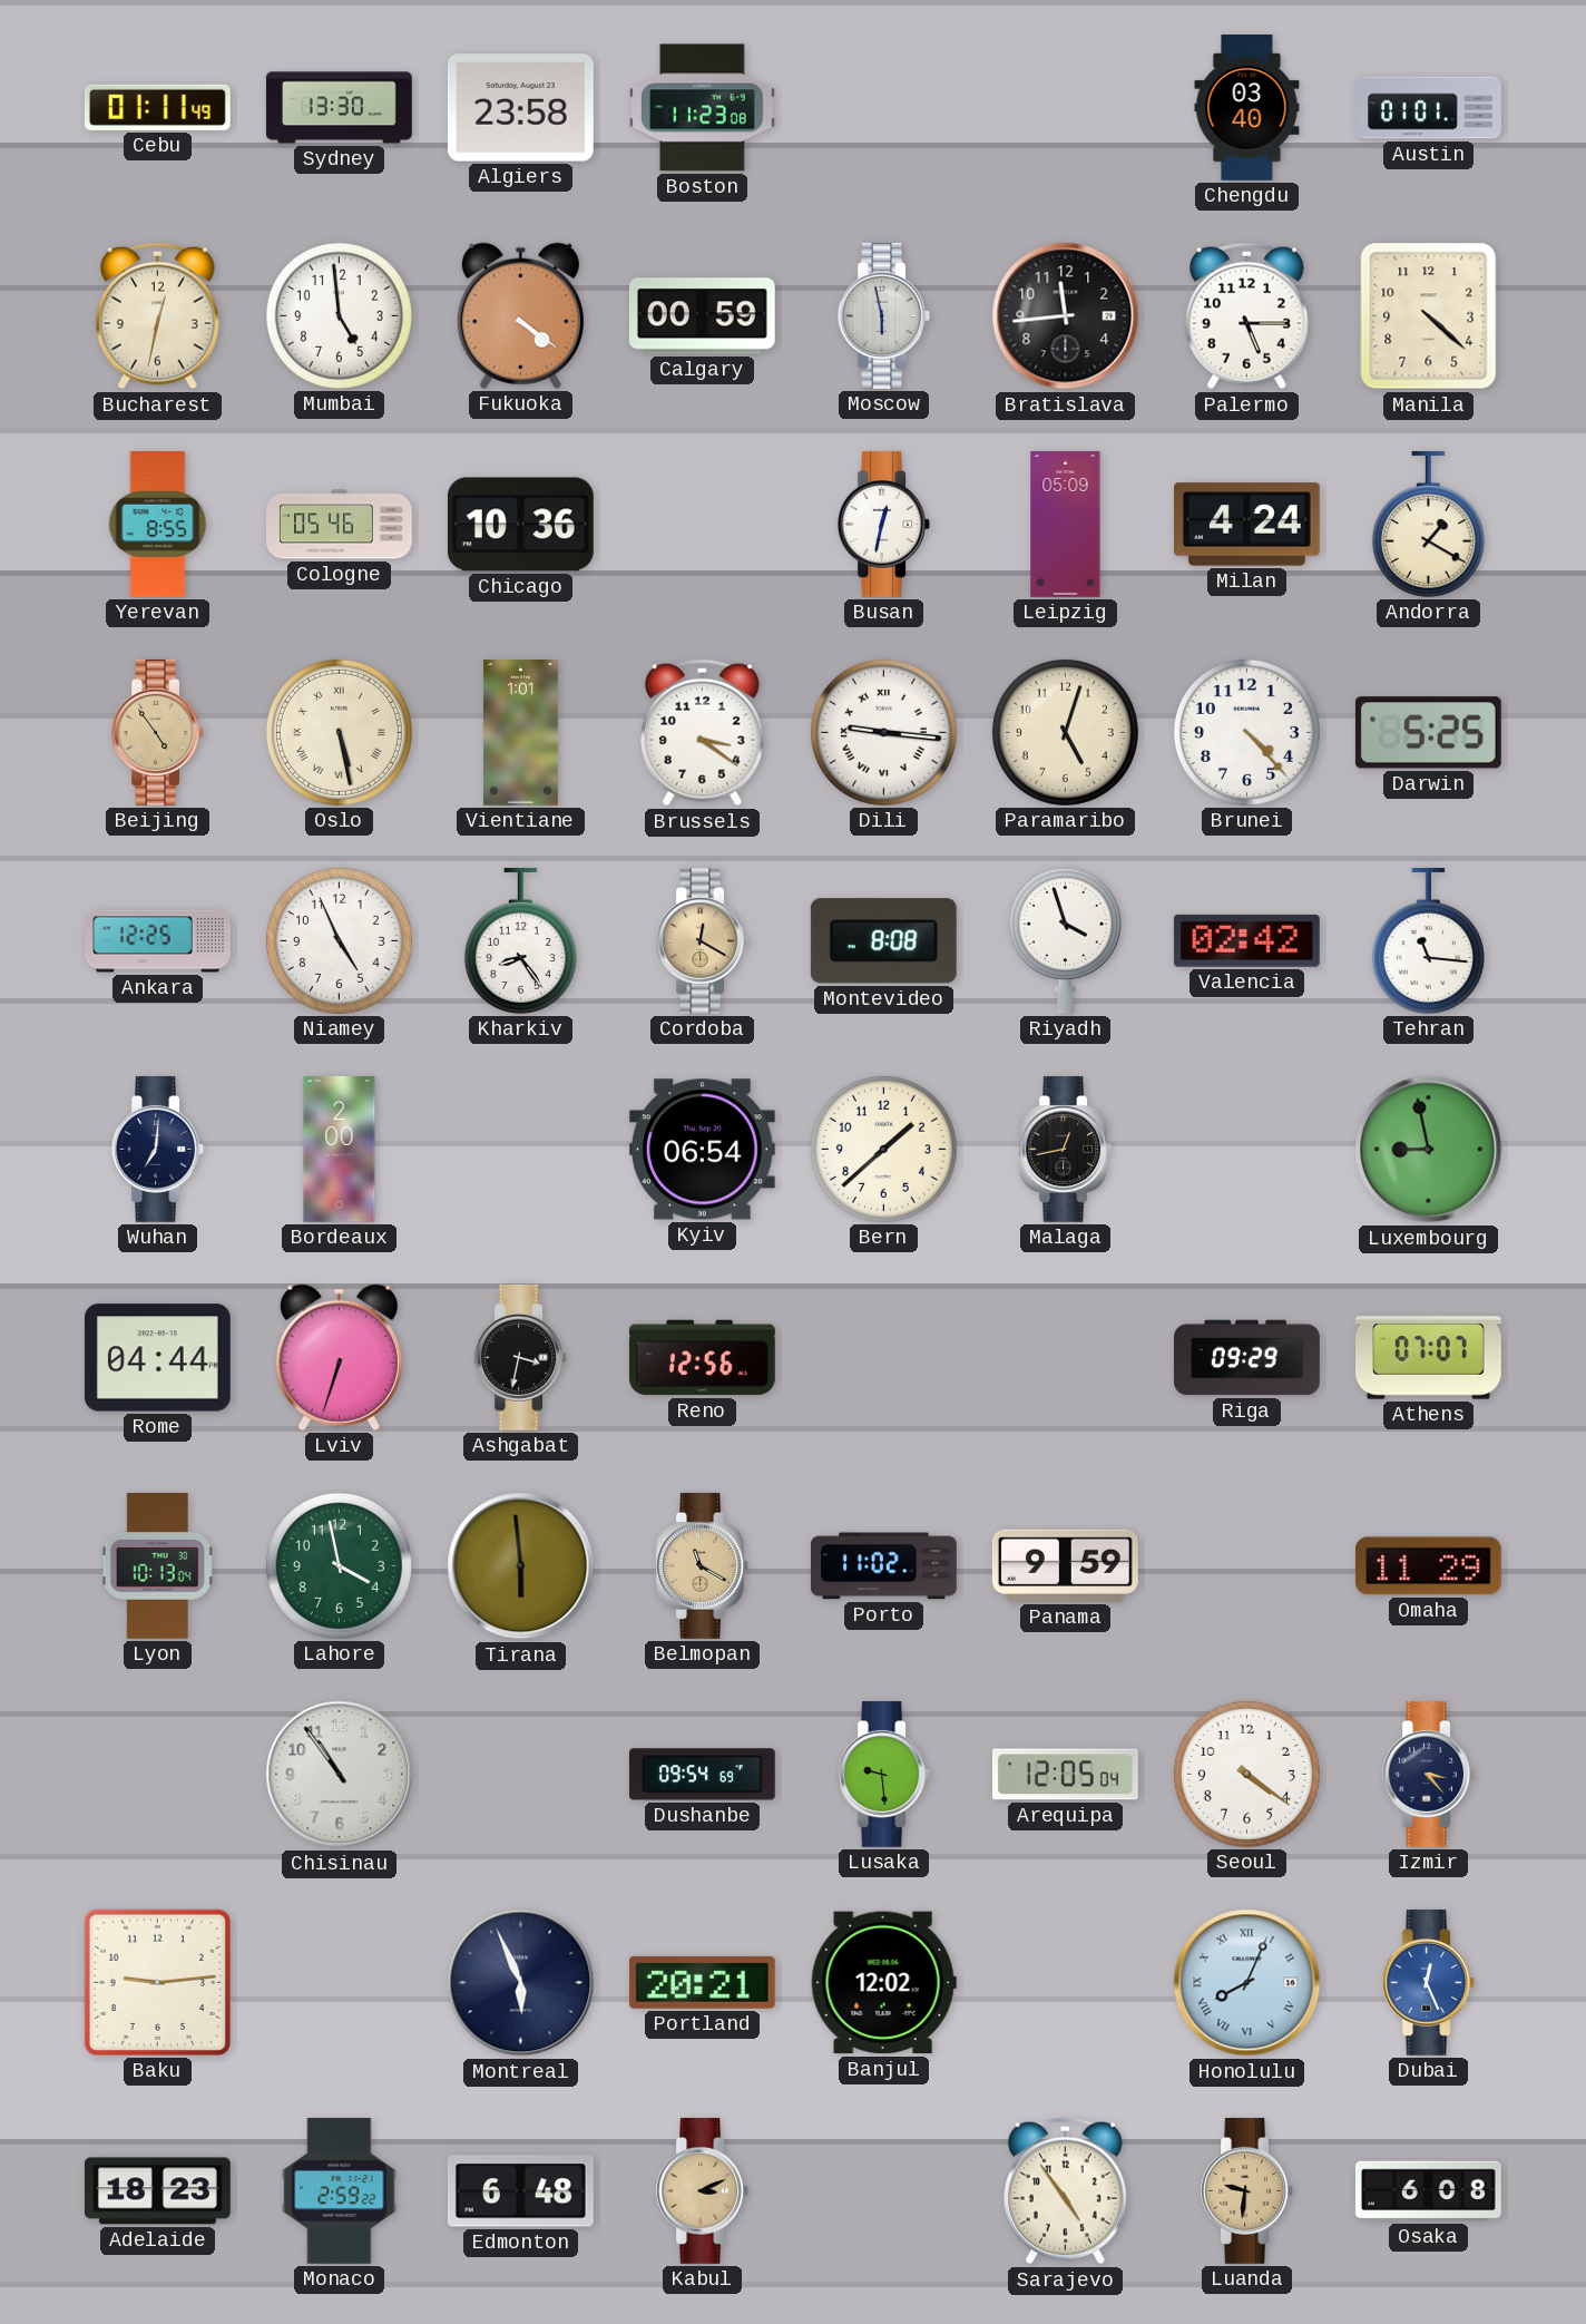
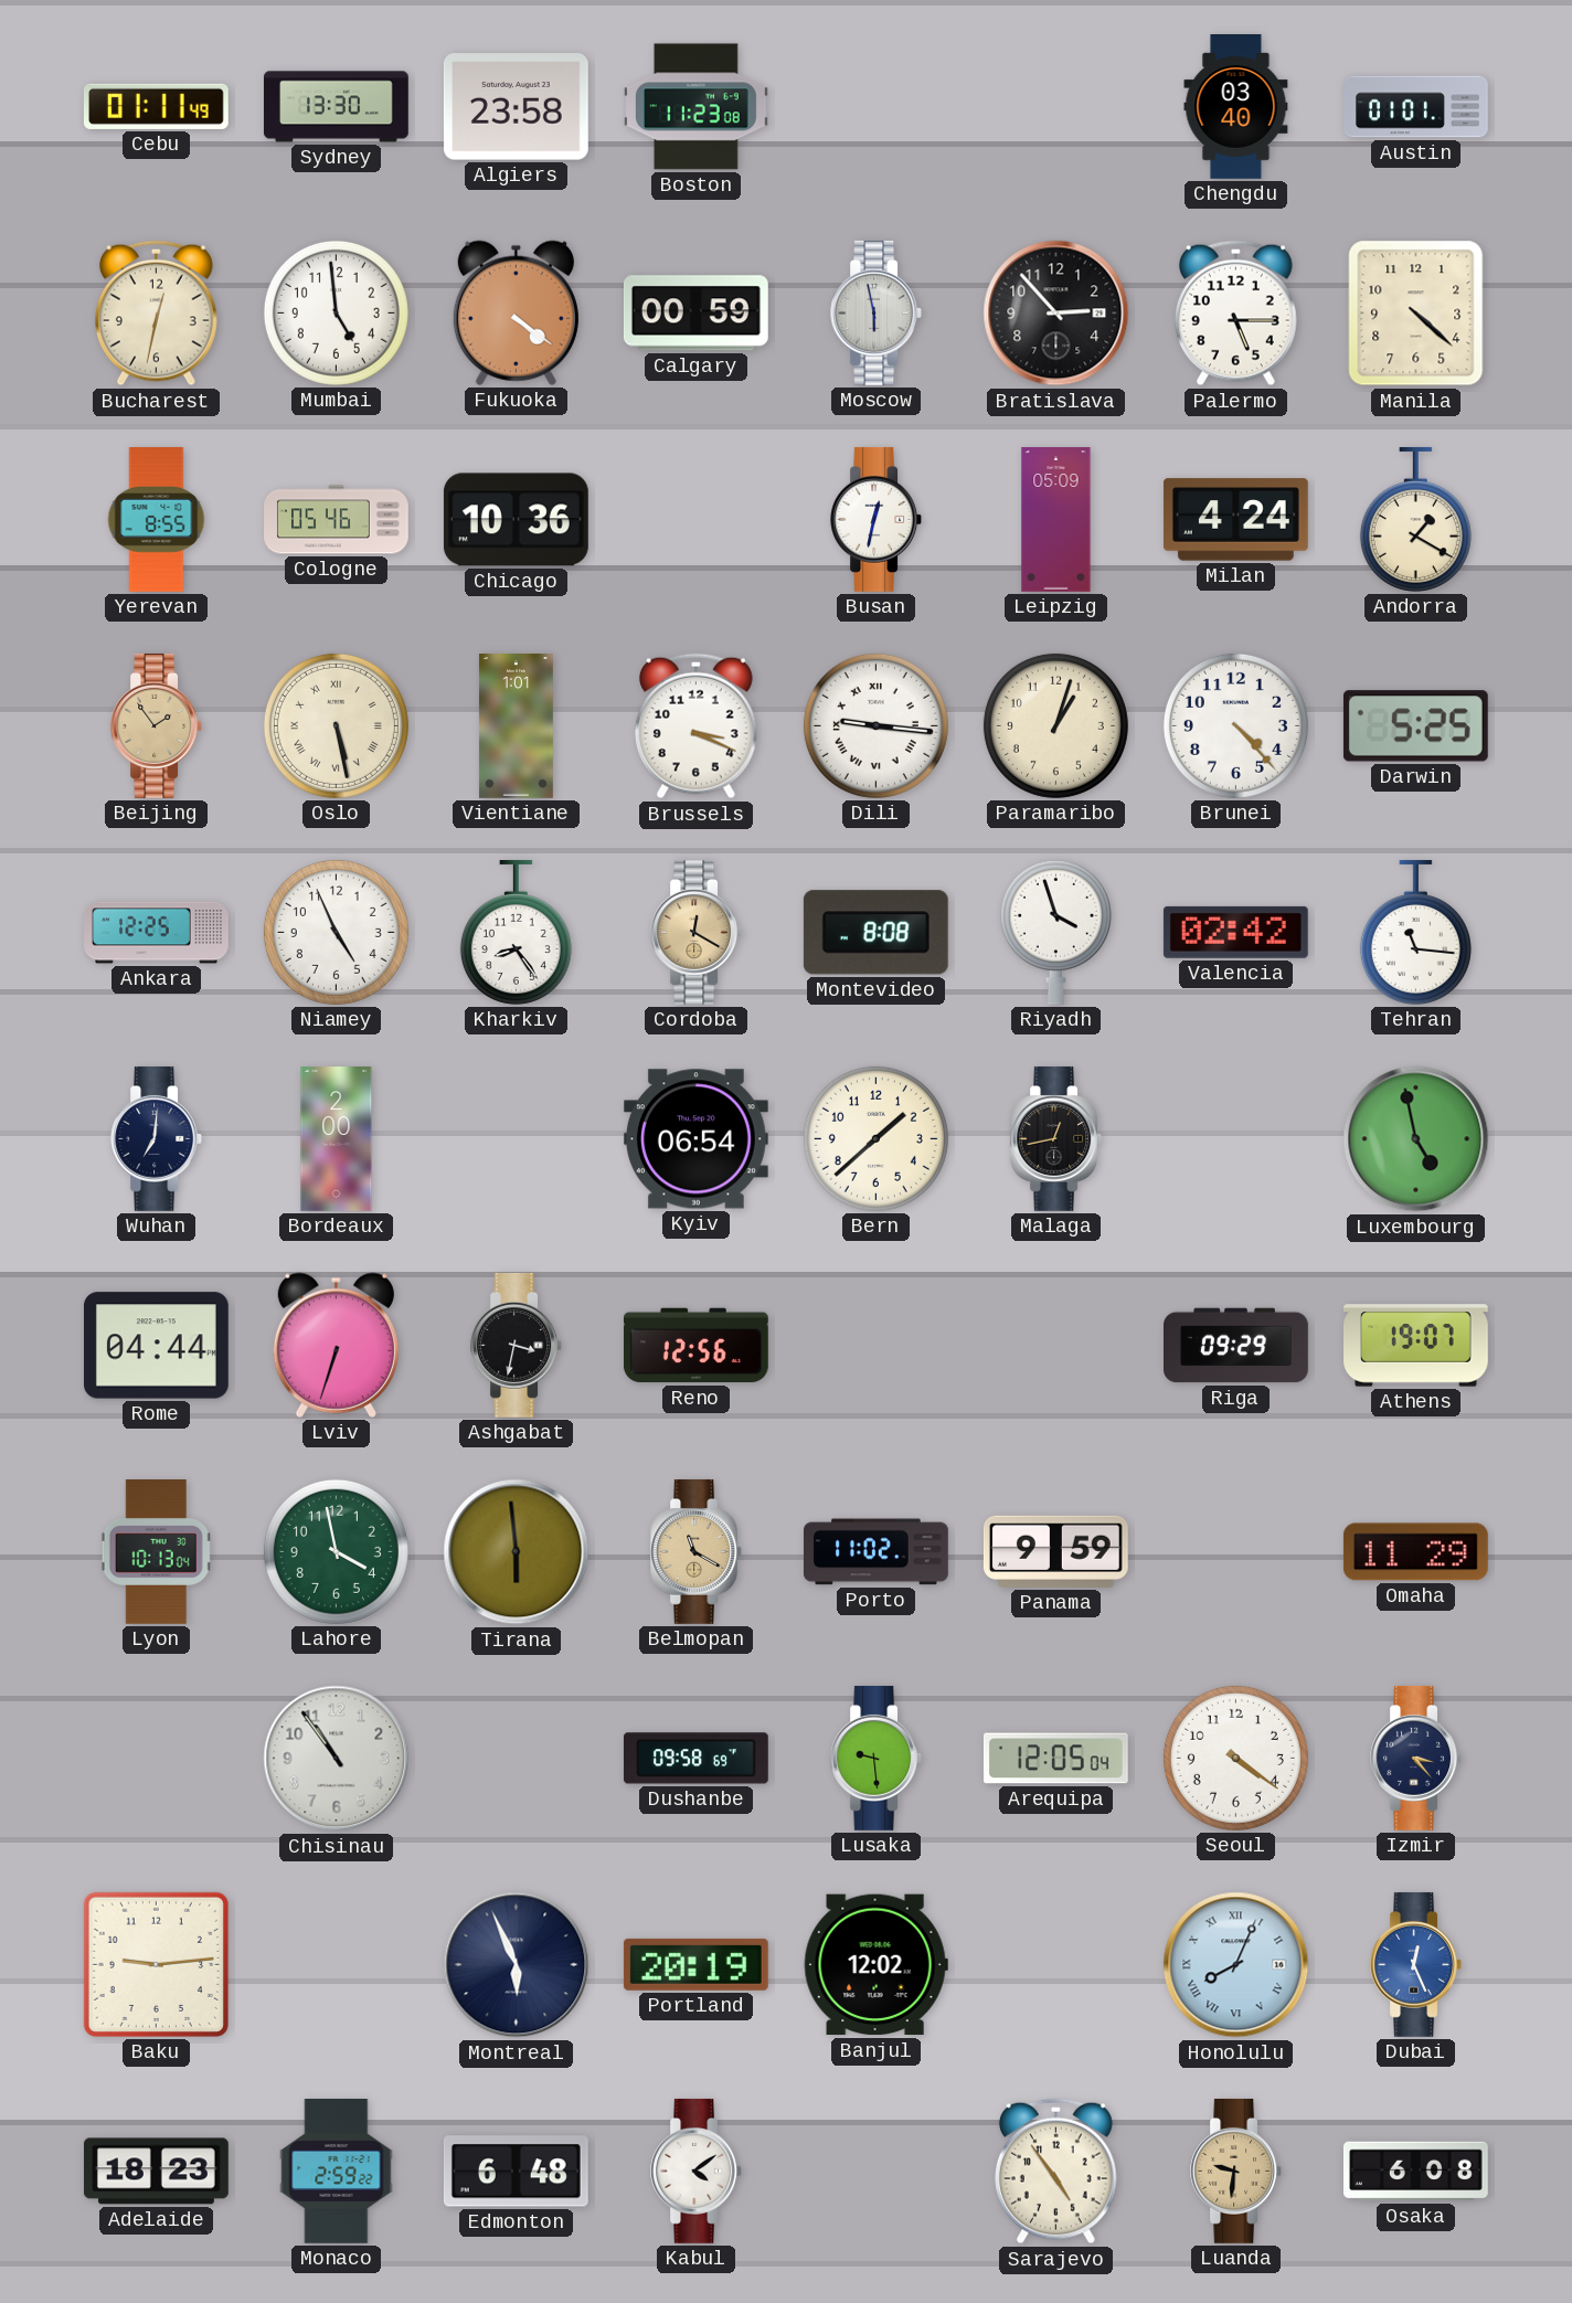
Bratislava: 11:44 -> 2:53 (1056, 314)
Beijing: 4:54 -> 1:54 (156, 725)
Brussels: 3:21 -> 3:19 (695, 726)
Paramaribo: 5:03 -> 1:03 (1055, 725)
Luxembourg: 8:58 -> 4:58 (1416, 1139)
Athens: 07:07 -> 19:07 (1416, 1346)
Dushanbe: 09:54 -> 09:58 (695, 1759)
Portland: 20:21 -> 20:19 (695, 1964)
Kabul: 3:11 -> 4:09 (695, 2171)
Kabul dial: champagne -> white (695, 2171)
